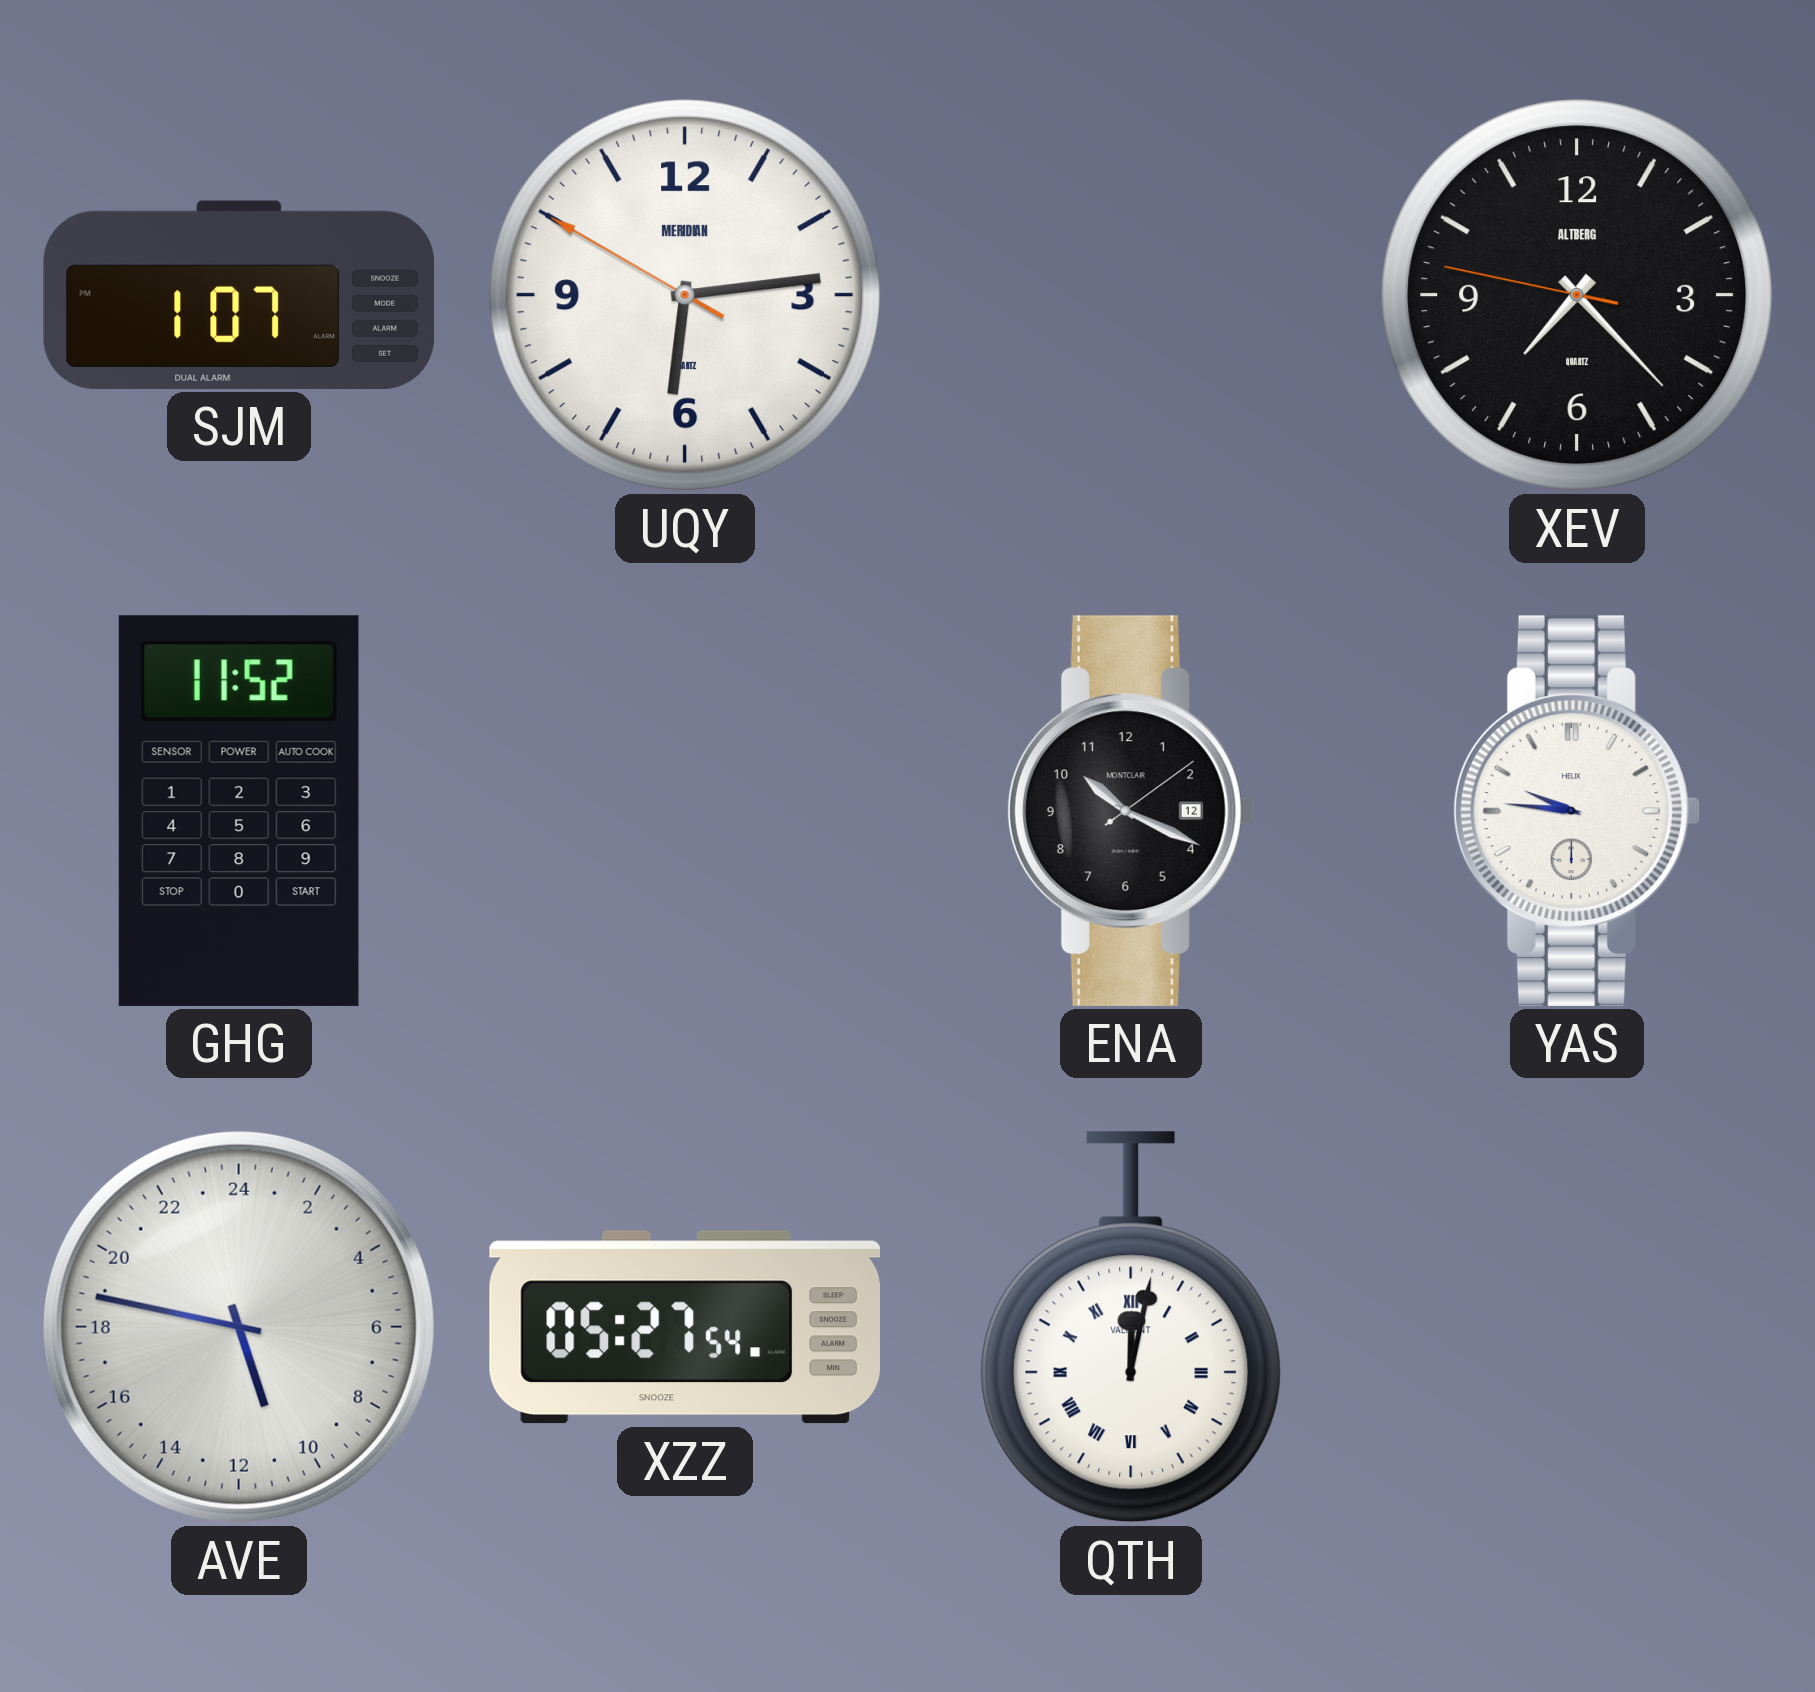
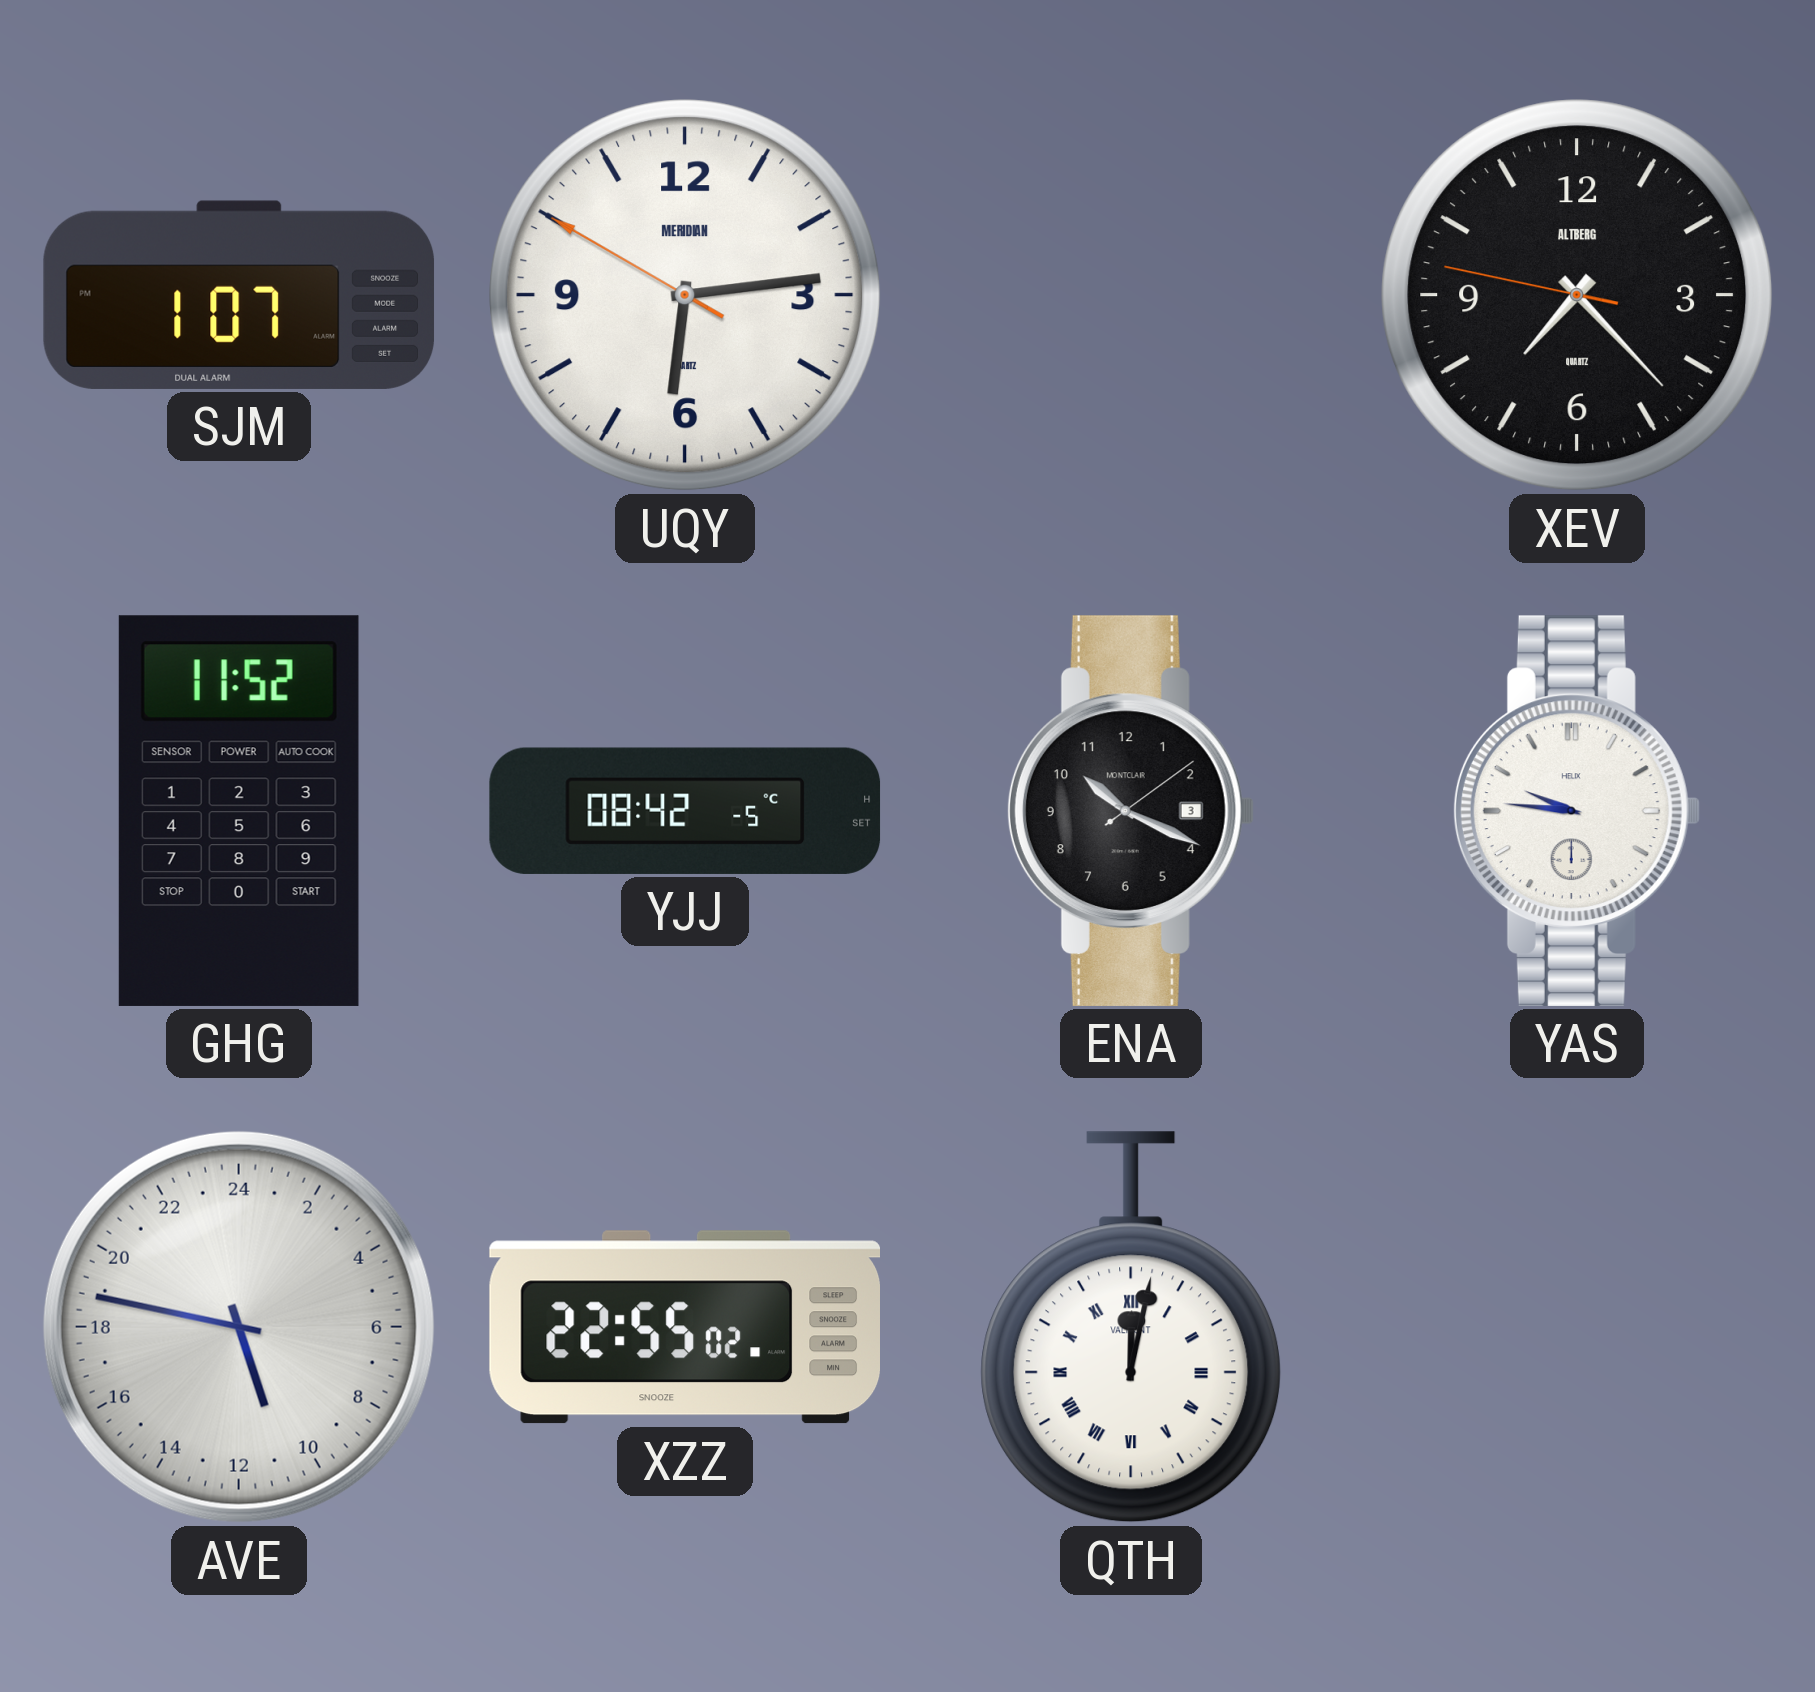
YJJ: none -> 08:42 (685, 811)
ENA date: 12 -> 3 (1130, 811)
XZZ: 05:27 -> 22:55 (684, 1327)
